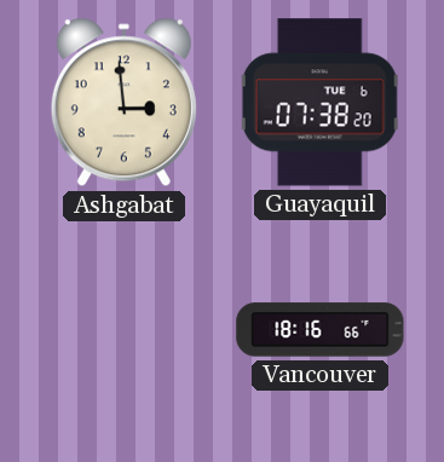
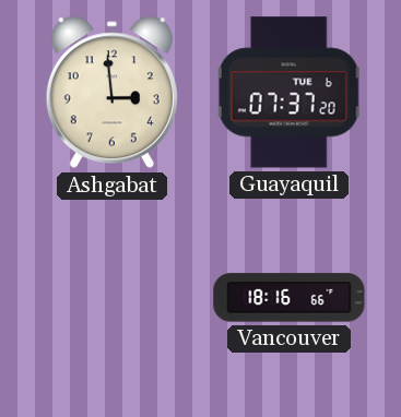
Guayaquil: 07:38 -> 07:37 (288, 93)
